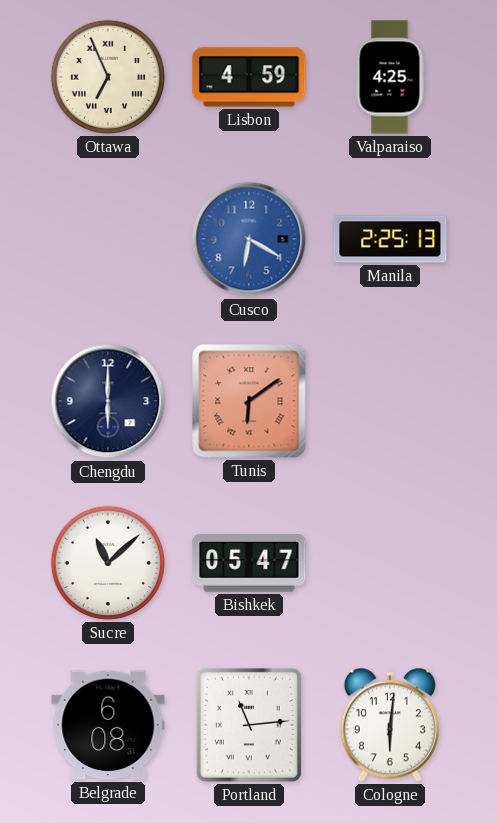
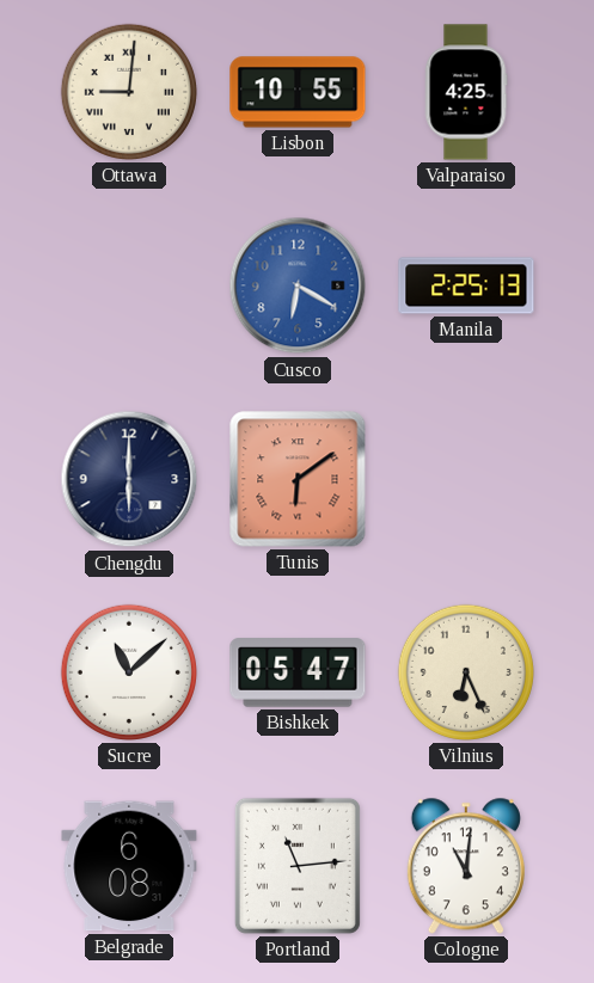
Ottawa: 6:56 -> 9:01 (128, 92)
Lisbon: 4:59 -> 10:55 (298, 92)
Vilnius: none -> 6:26 (465, 672)
Cologne: 6:01 -> 11:01 (466, 866)
